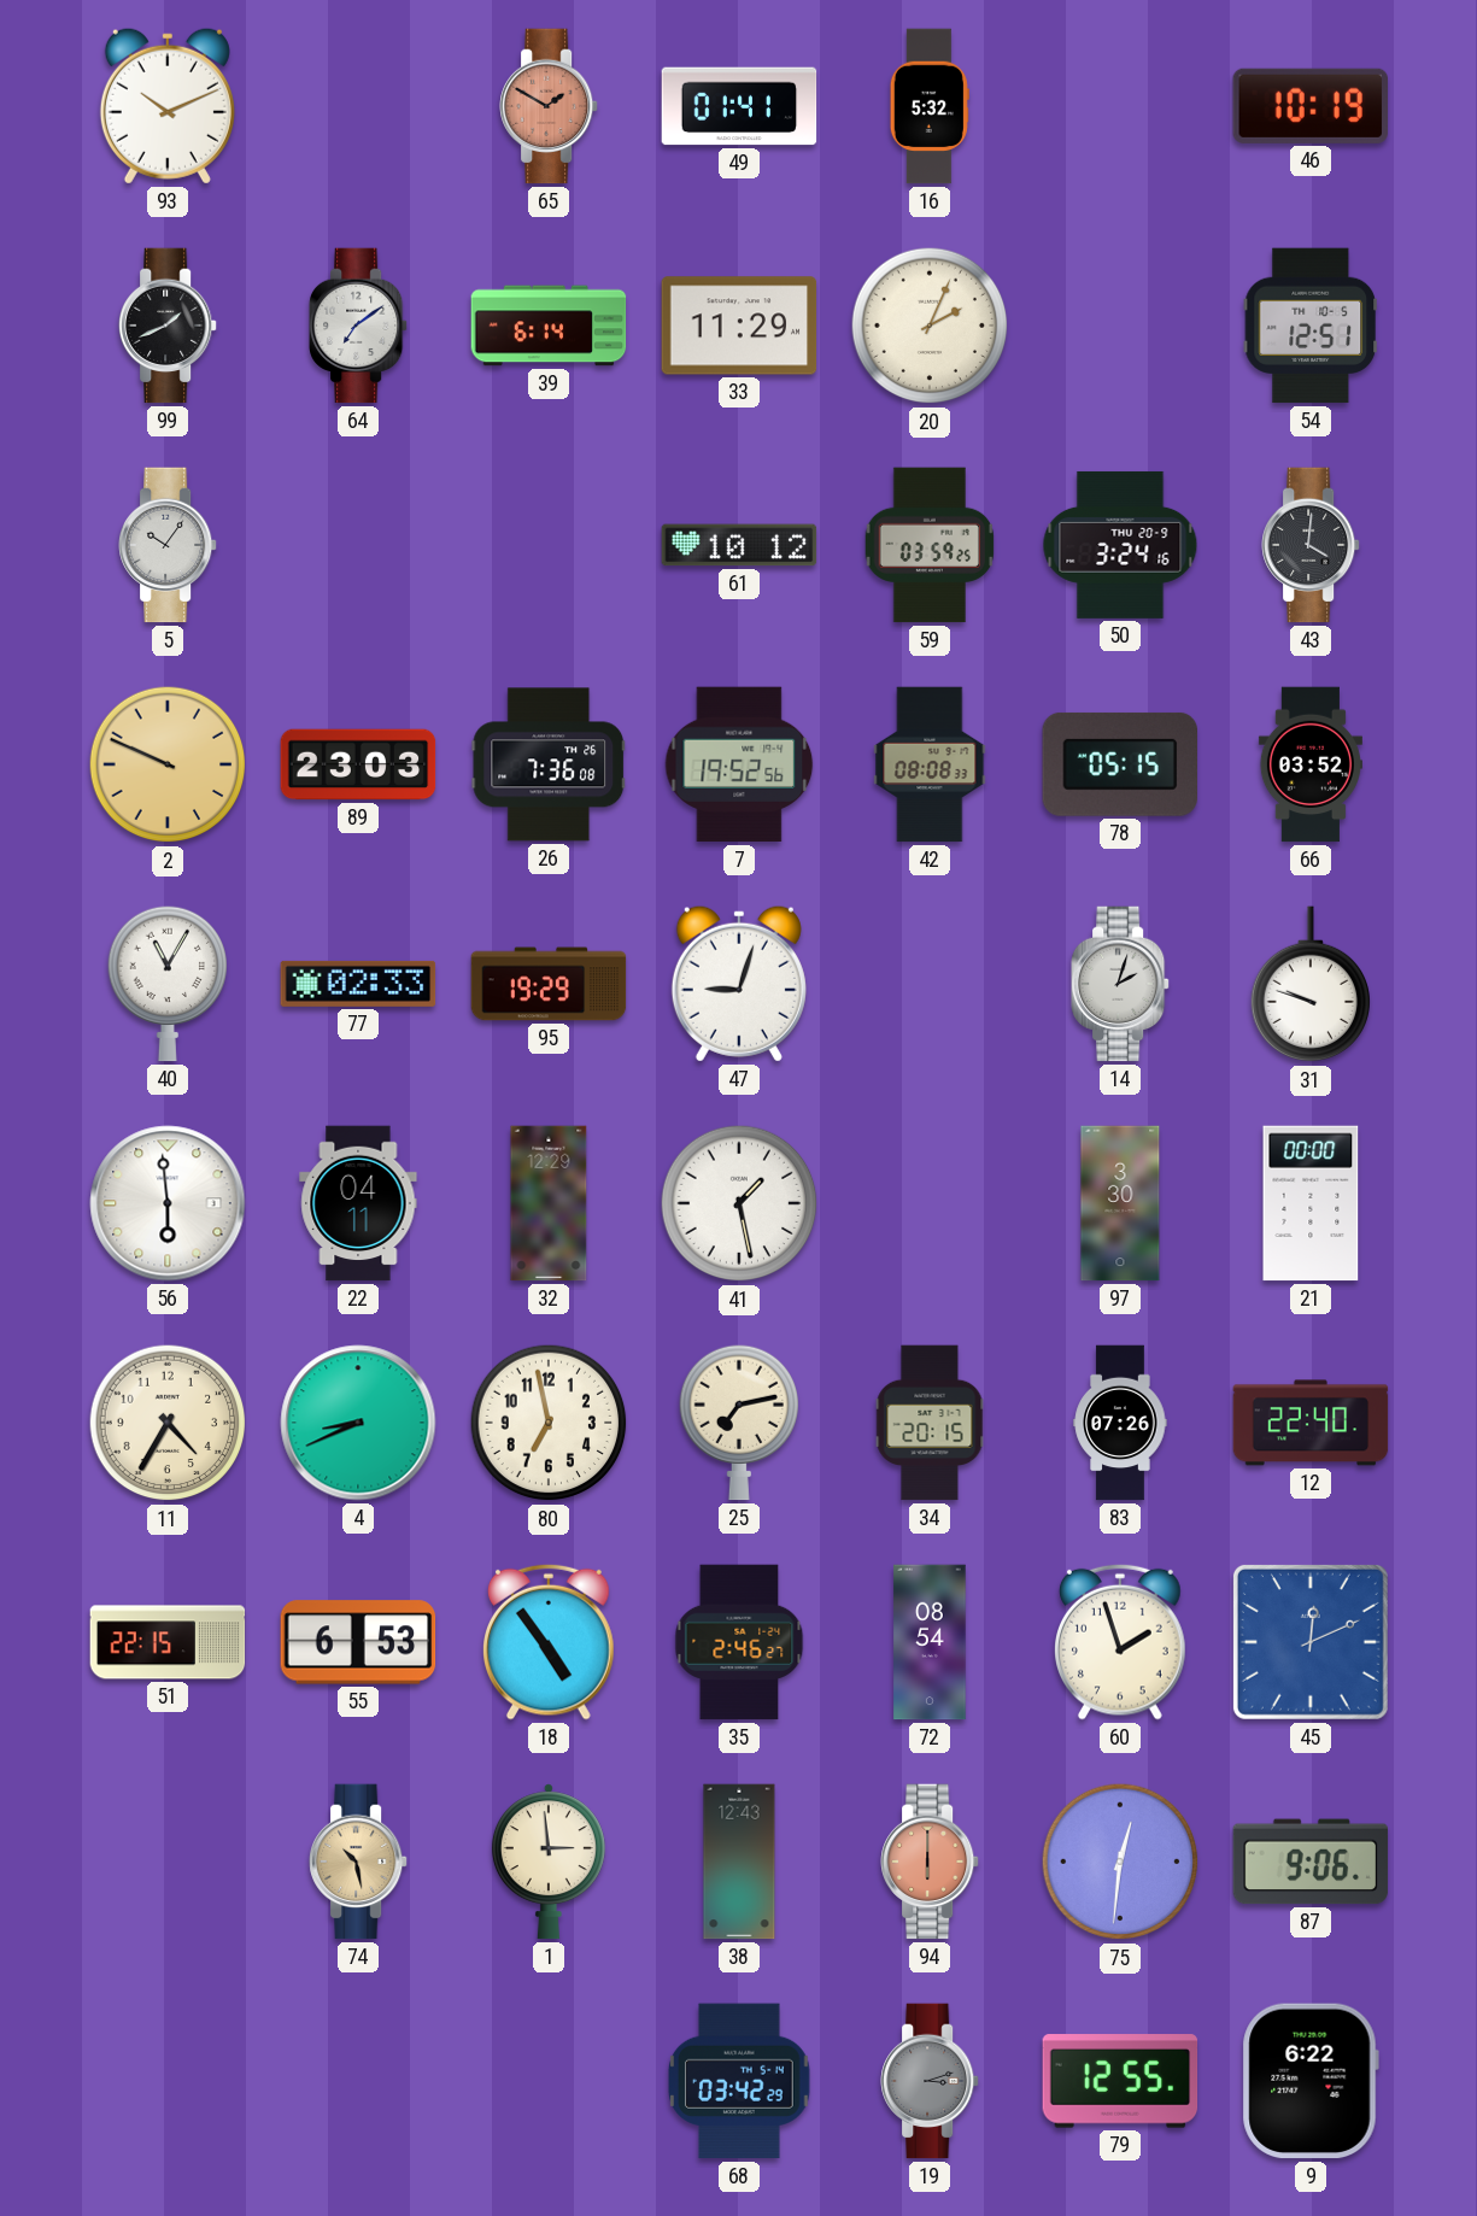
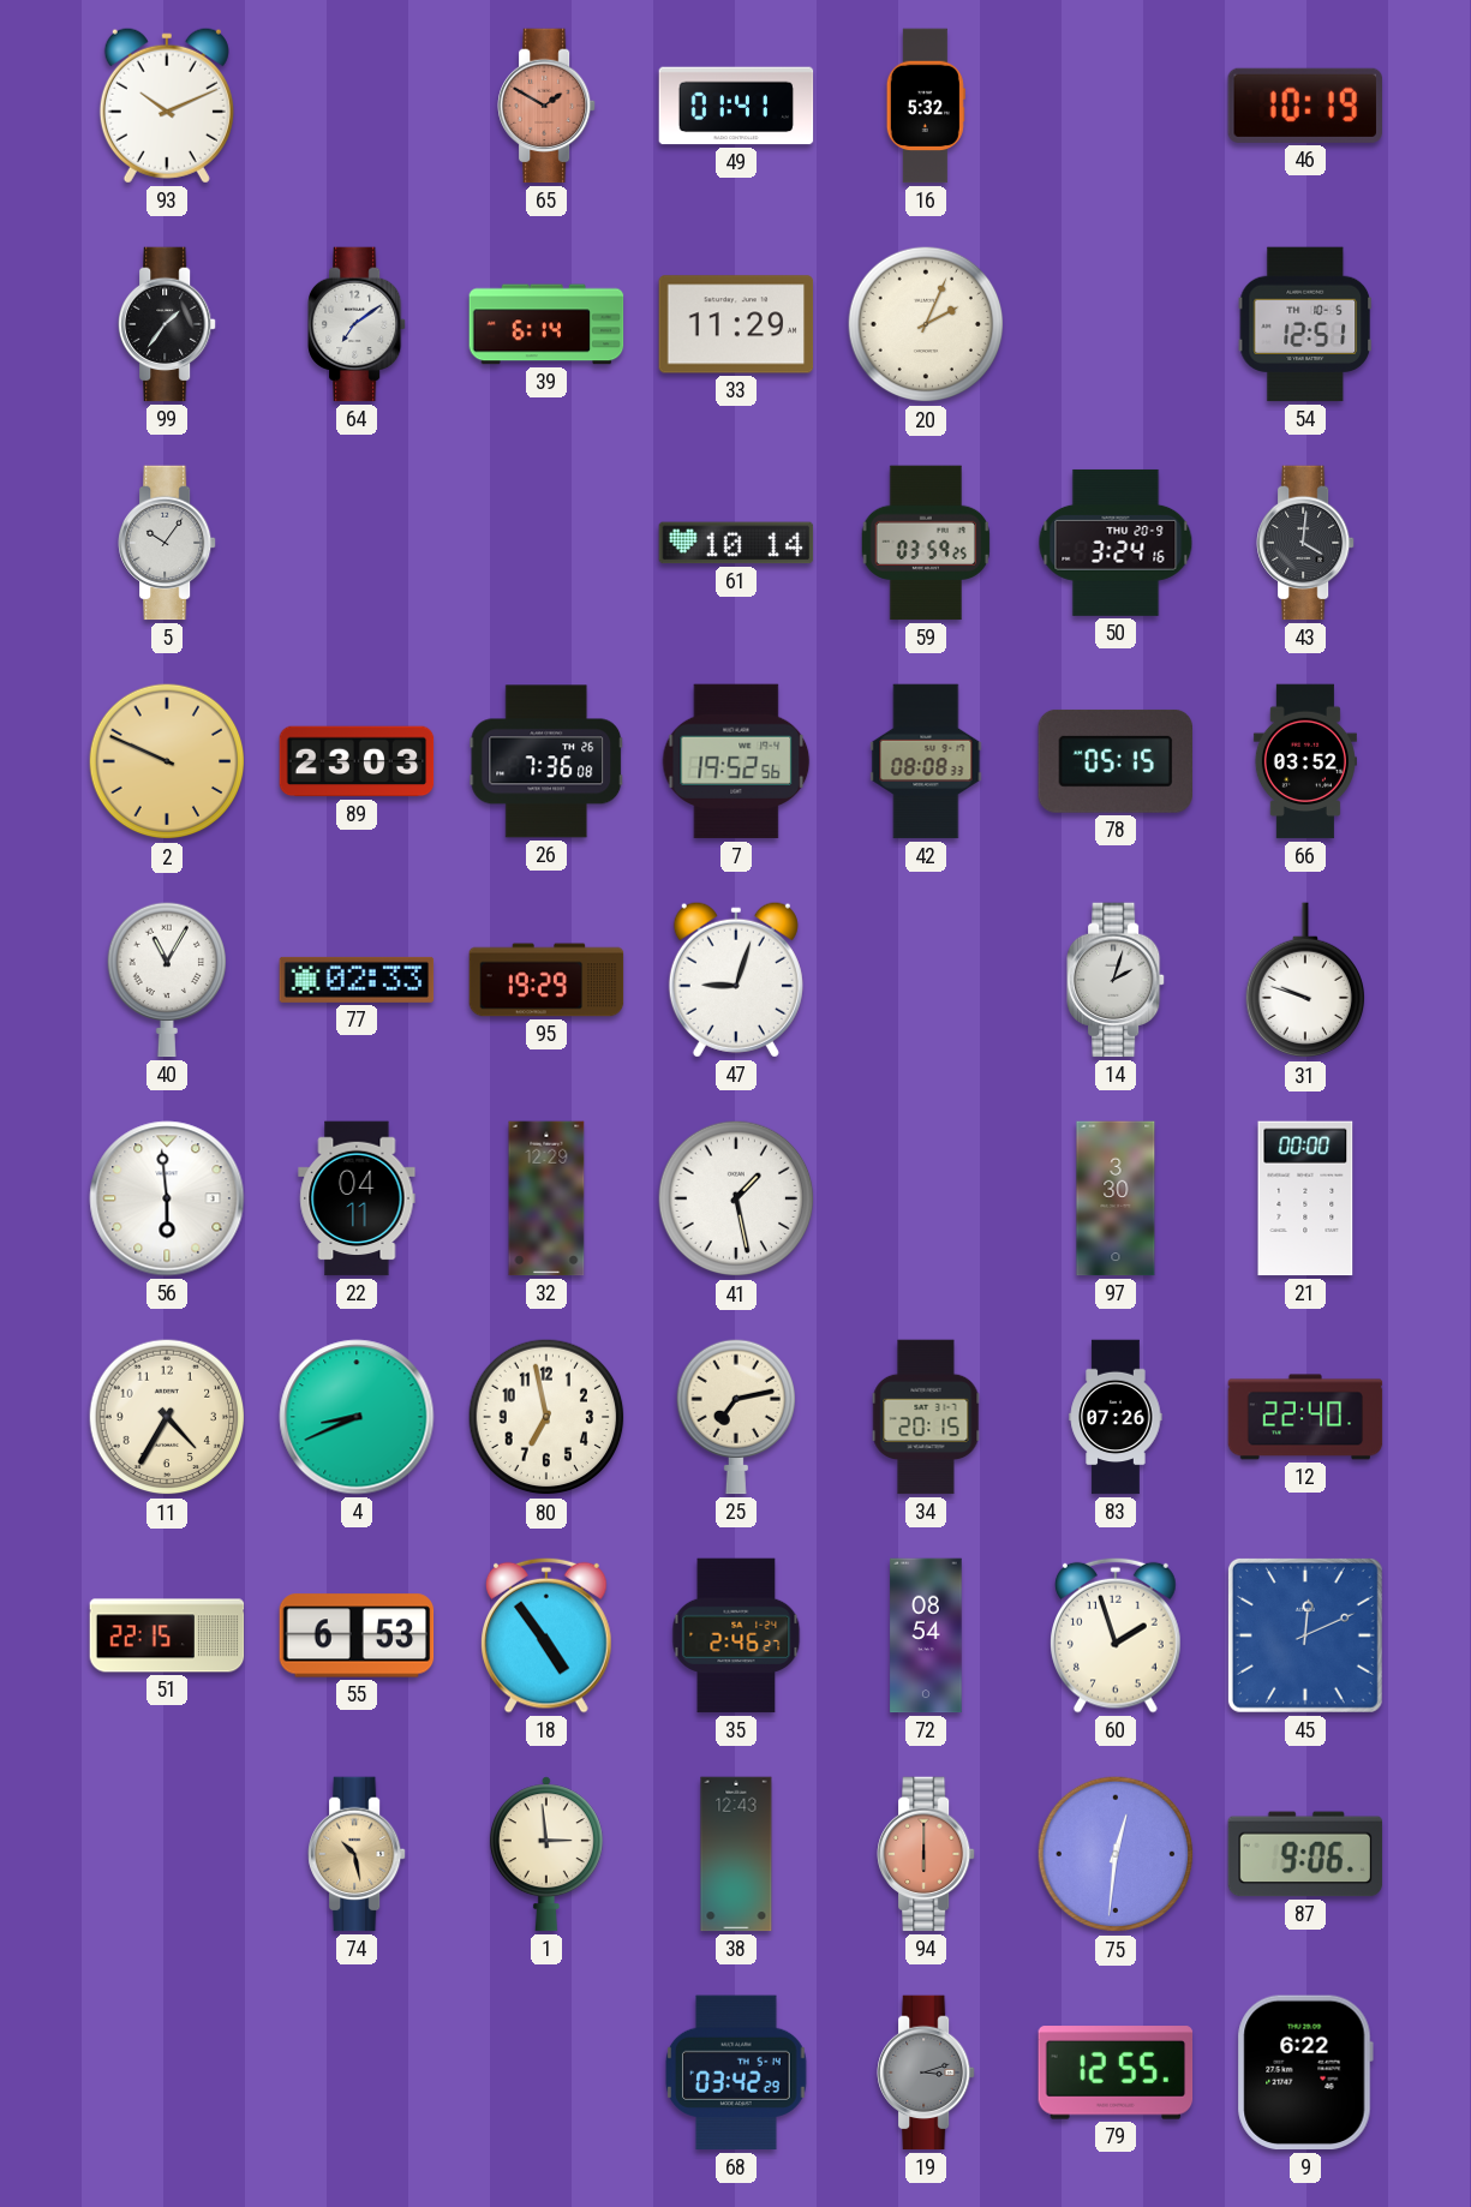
99: 1:41 -> 1:36 (168, 324)
61: 10:12 -> 10:14 (736, 543)
